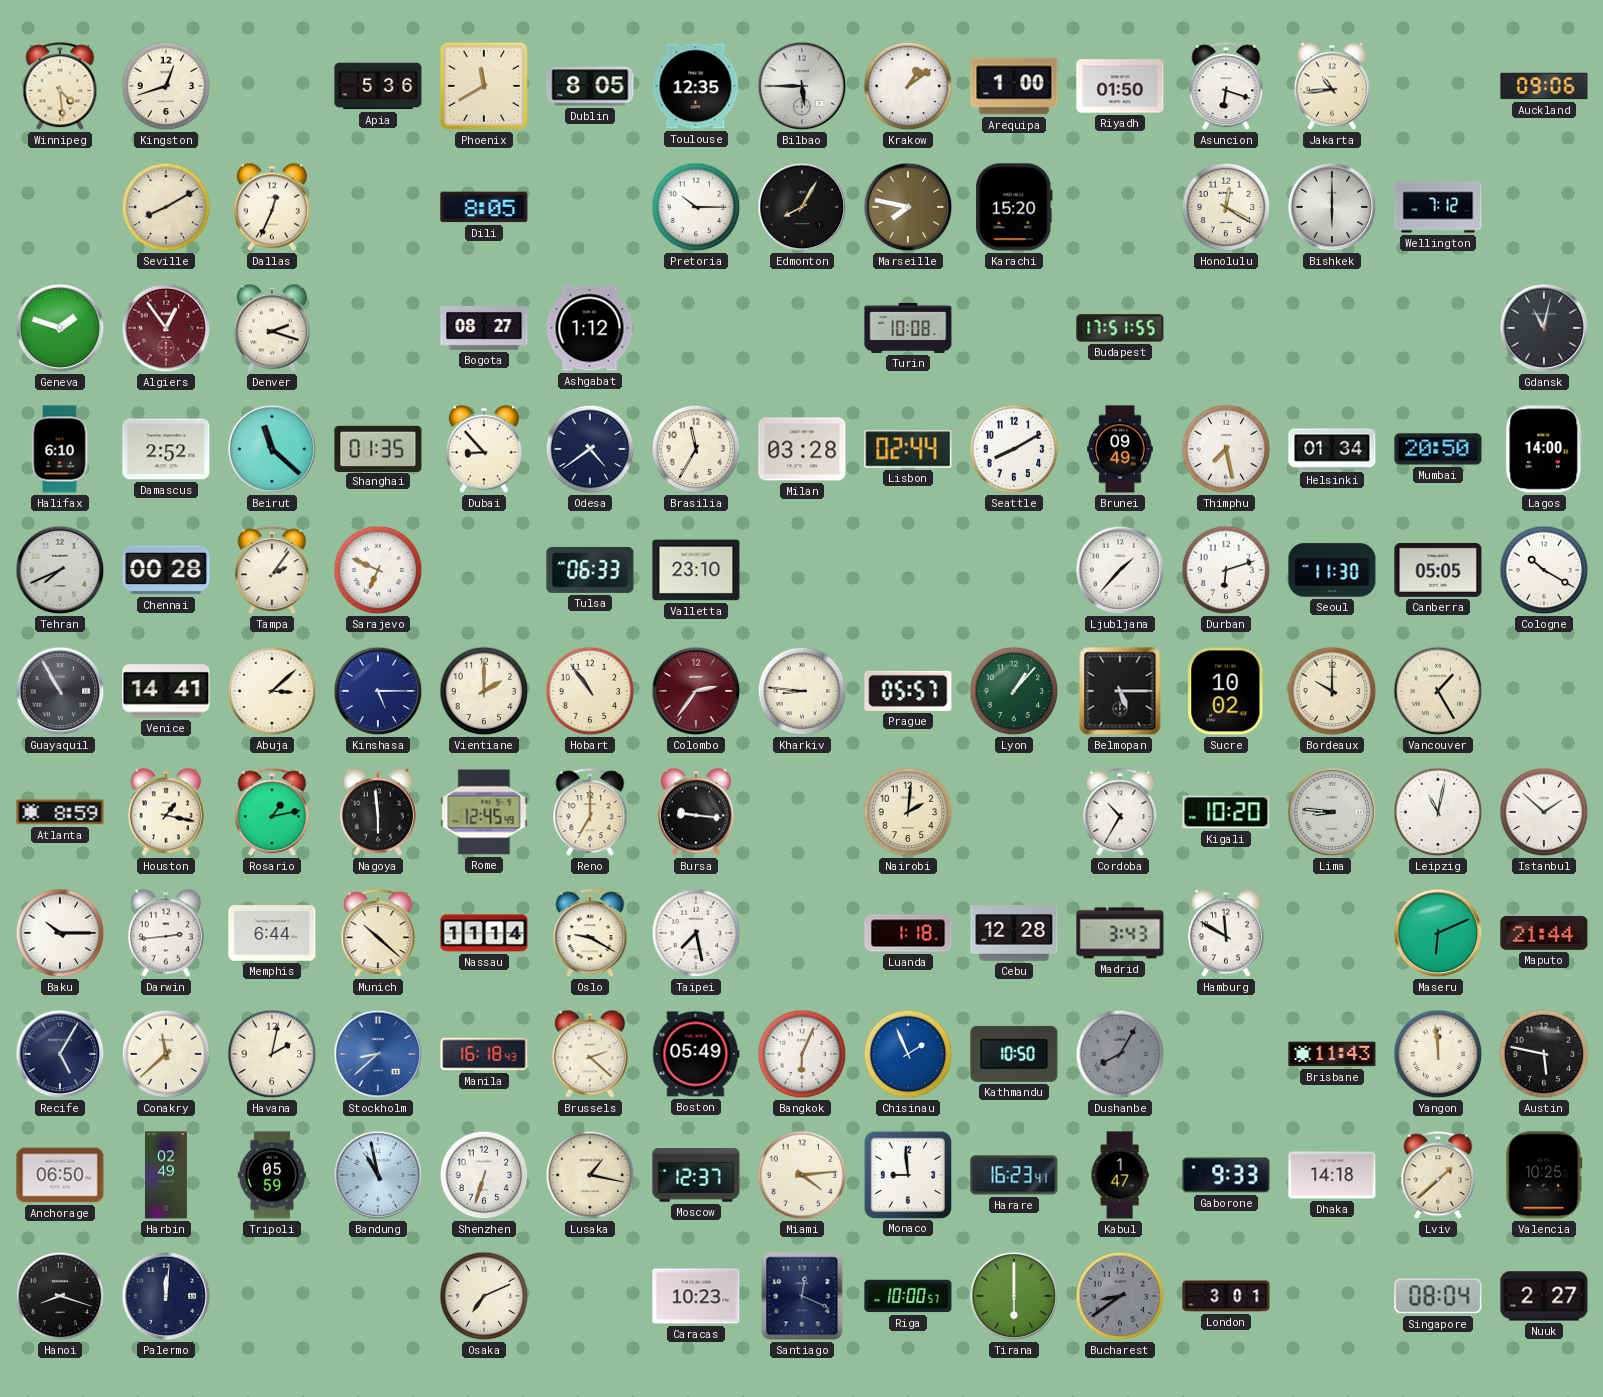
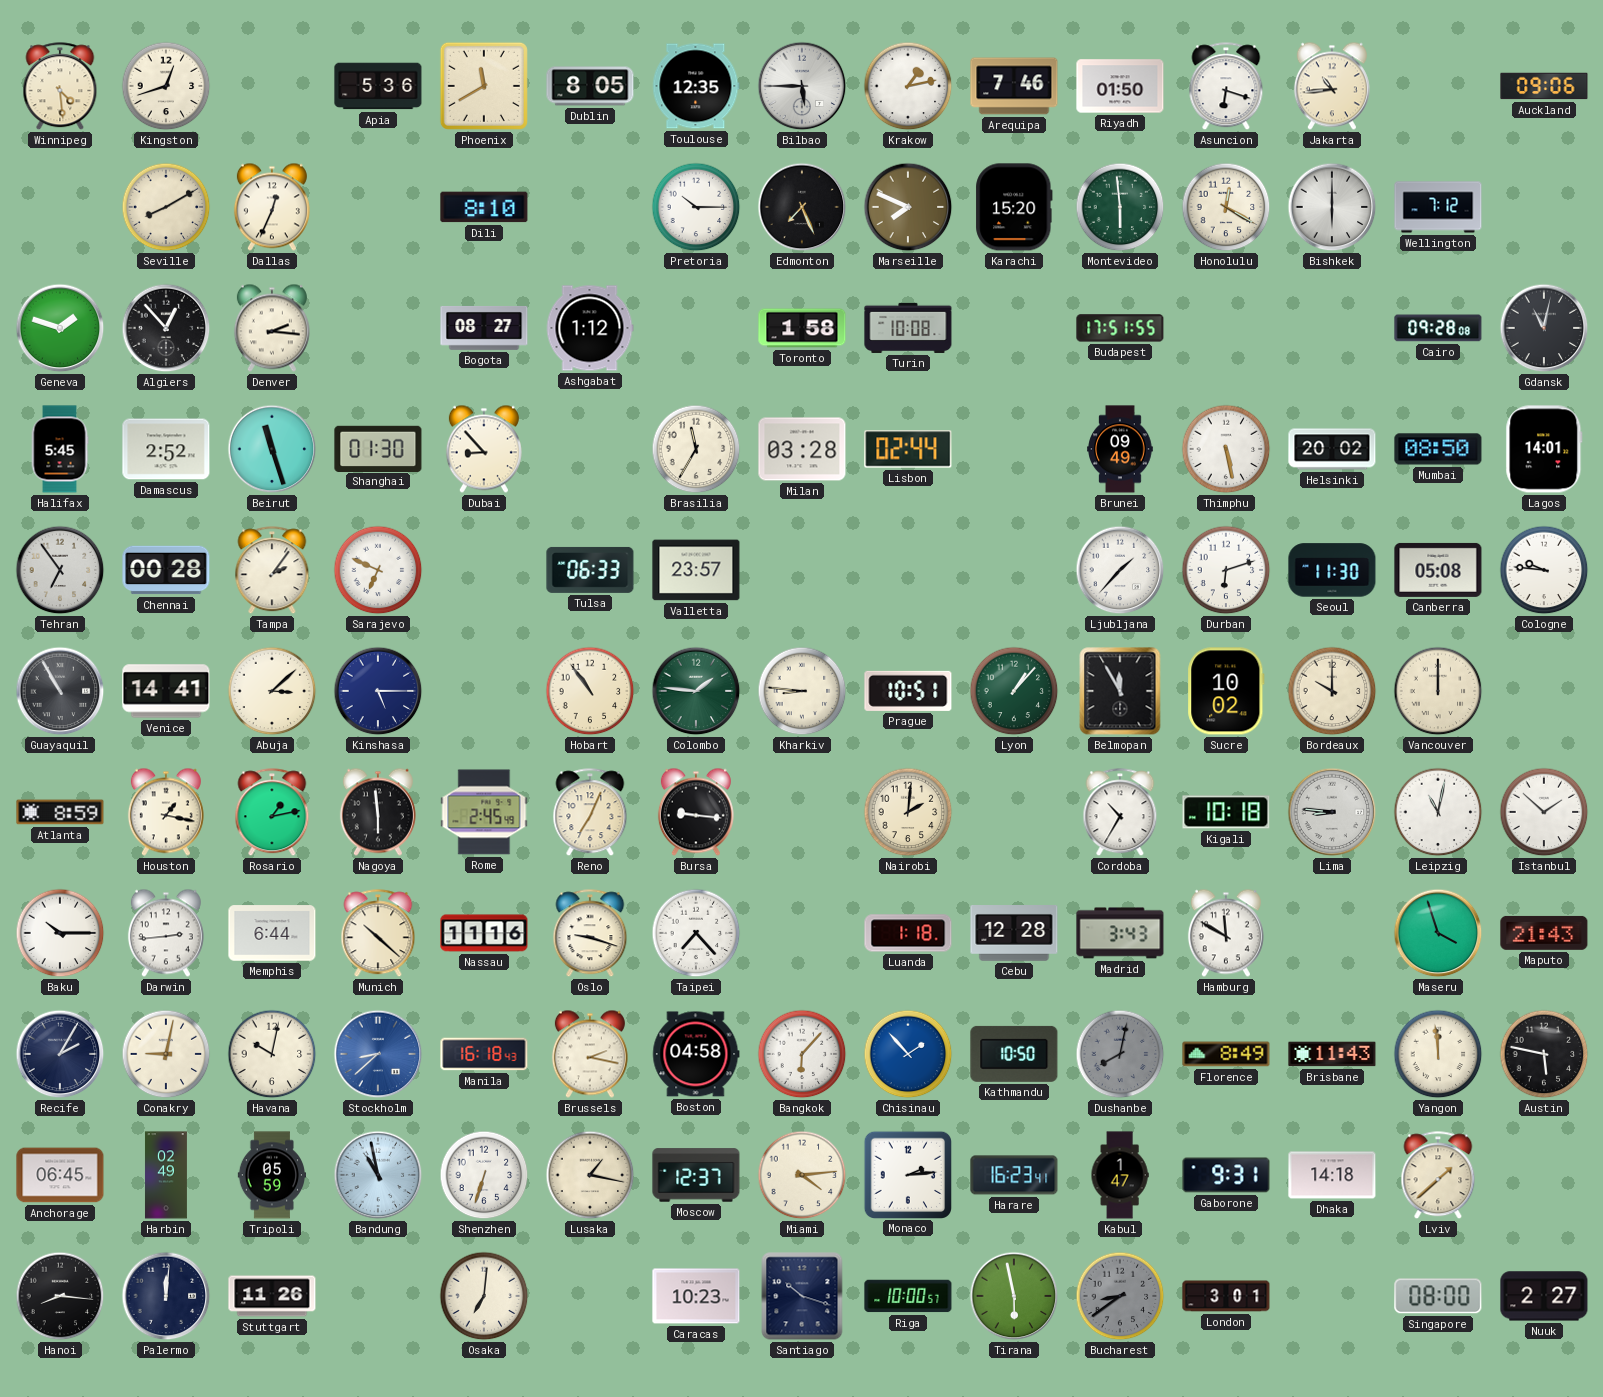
Krakow: 1:09 -> 1:13 (908, 86)
Arequipa: 1:00 -> 7:46 (1014, 86)
Dili: 8:05 -> 8:10 (484, 207)
Edmonton: 8:05 -> 7:26 (802, 207)
Marseille: 7:47 -> 7:49 (908, 207)
Montevideo: none -> 5:59 (1120, 207)
Algiers: 12:54 -> 12:53 (166, 328)
Algiers dial: burgundy -> black (166, 328)
Denver: 2:18 -> 2:16 (272, 328)
Toronto: none -> 1:58 (802, 328)
Cairo: none -> 09:28 (1438, 328)
Halifax: 6:10 -> 5:45 (60, 449)
Beirut: 11:22 -> 11:27 (272, 449)
Shanghai: 01:35 -> 01:30 (378, 448)
Odesa: 4:39 -> none (590, 449)
Seattle: 8:10 -> none (1014, 449)
Thimphu: 7:28 -> 5:28 (1226, 449)
Helsinki: 01:34 -> 20:02 (1332, 449)
Mumbai: 20:50 -> 08:50 (1438, 449)
Lagos: 14:00 -> 14:01 (1544, 449)
Tehran: 7:41 -> 6:54 (60, 570)
Valletta: 23:10 -> 23:57 (696, 570)
Canberra: 05:05 -> 05:08 (1438, 570)
Cologne: 10:20 -> 9:46 (1544, 570)
Vientiane: 2:00 -> none (484, 691)
Colombo: 2:36 -> 1:46 (696, 691)
Colombo dial: burgundy -> green (696, 691)
Prague: 05:57 -> 10:51 (908, 691)
Belmopan: 5:15 -> 11:55 (1120, 691)
Vancouver: 1:25 -> 12:00 (1438, 691)
Rome: 12:45 -> 2:45 (484, 812)
Reno: 7:00 -> 7:04 (590, 813)
Kigali: 10:20 -> 10:18 (1226, 812)
Nassau: 11:14 -> 11:16 (484, 933)
Oslo: 9:20 -> 9:18 (590, 934)
Taipei: 7:28 -> 7:23 (696, 933)
Maseru: 6:11 -> 3:57 (1438, 933)
Maputo: 21:44 -> 21:43 (1544, 933)
Recife: 5:05 -> 2:05 (60, 1054)
Conakry: 11:38 -> 9:02 (166, 1054)
Havana: 2:02 -> 10:02 (272, 1054)
Brussels: 2:22 -> 2:17 (590, 1054)
Boston: 05:49 -> 04:58 (696, 1054)
Bangkok: 6:04 -> 6:07 (802, 1054)
Chisinau: 1:56 -> 1:53 (908, 1054)
Dushanbe: 8:05 -> 8:02 (1120, 1054)
Florence: none -> 8:49 (1226, 1054)
Anchorage: 06:50 -> 06:45 (60, 1175)
Monaco: 8:59 -> 2:14 (907, 1174)
Gaborone: 9:33 -> 9:31 (1226, 1175)
Valencia: 10:25 -> none (1544, 1175)
Hanoi: 8:18 -> 8:16 (60, 1296)
Stuttgart: none -> 11:26 (272, 1296)
Osaka: 7:11 -> 7:01 (484, 1296)
Santiago: 12:19 -> 10:18 (802, 1296)
Tirana: 6:00 -> 5:58 (1014, 1296)
Singapore: 08:04 -> 08:00 (1438, 1296)
